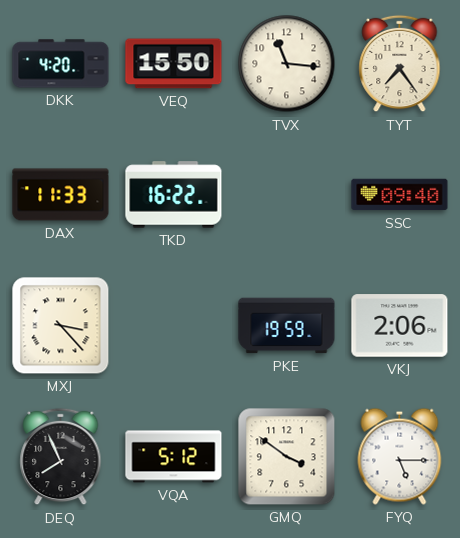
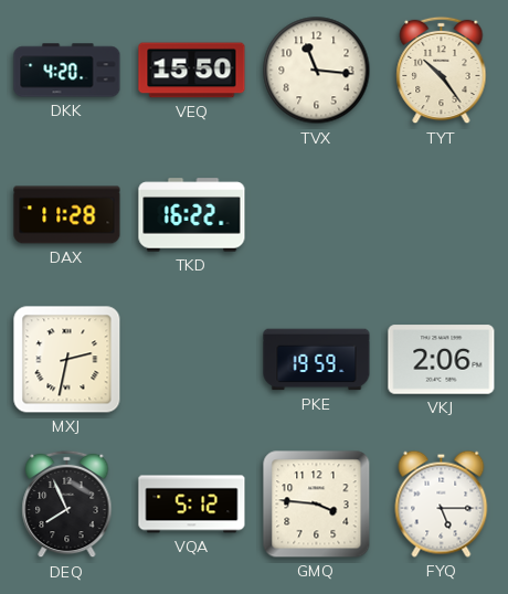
TYT: 7:24 -> 10:24 (442, 71)
DAX: 11:33 -> 11:28 (67, 215)
SSC: 09:40 -> none (400, 195)
MXJ: 3:23 -> 2:32 (67, 360)
GMQ: 3:51 -> 3:46 (317, 505)
